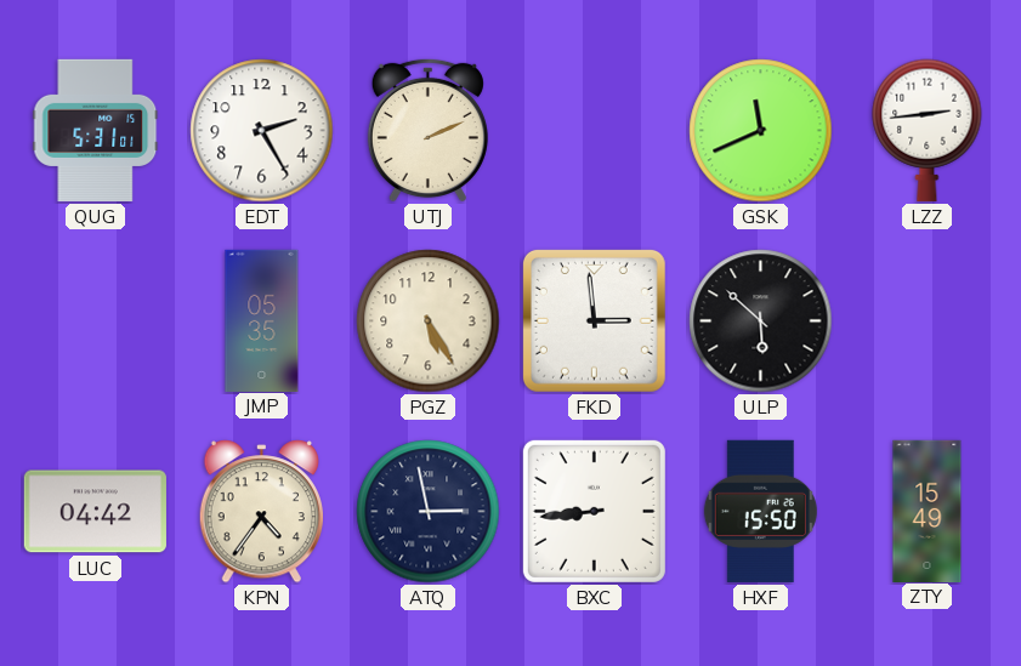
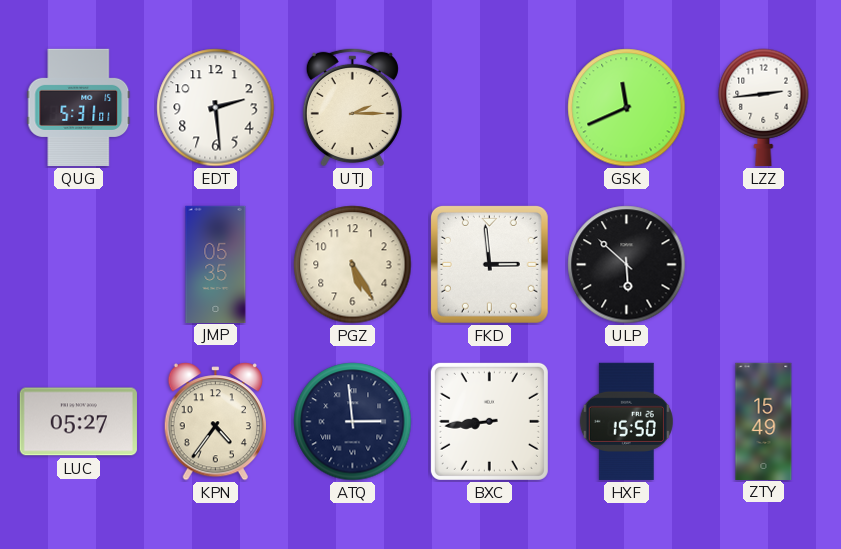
EDT: 2:25 -> 2:29 (216, 108)
UTJ: 2:11 -> 2:15 (352, 107)
LUC: 04:42 -> 05:27 (78, 422)
ATQ: 2:58 -> 2:59 (353, 422)
